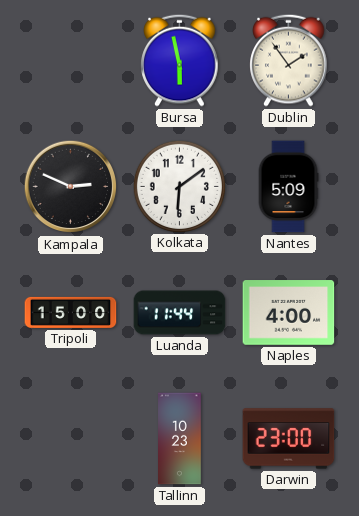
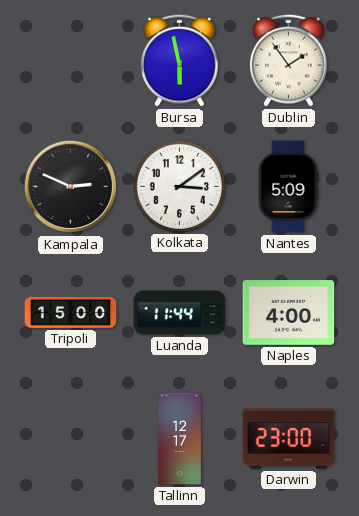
Kolkata: 6:09 -> 3:09 (179, 186)
Tallinn: 10:23 -> 12:17 (180, 439)
